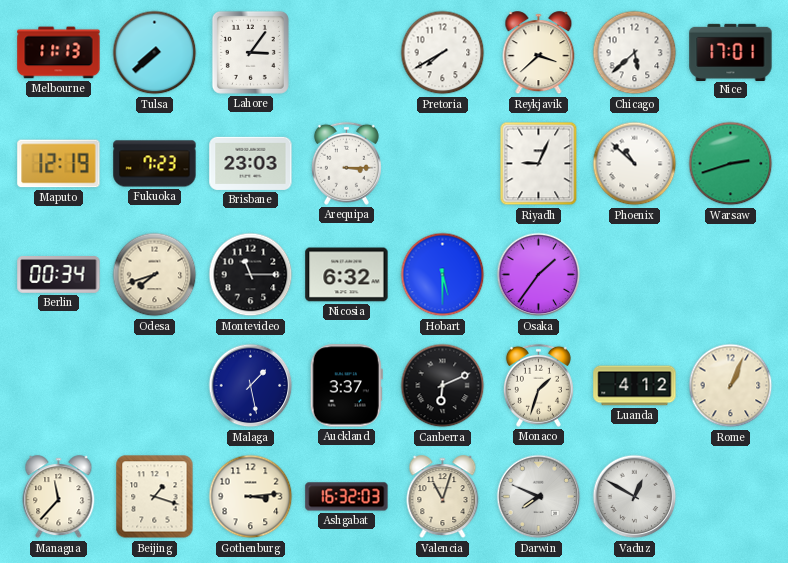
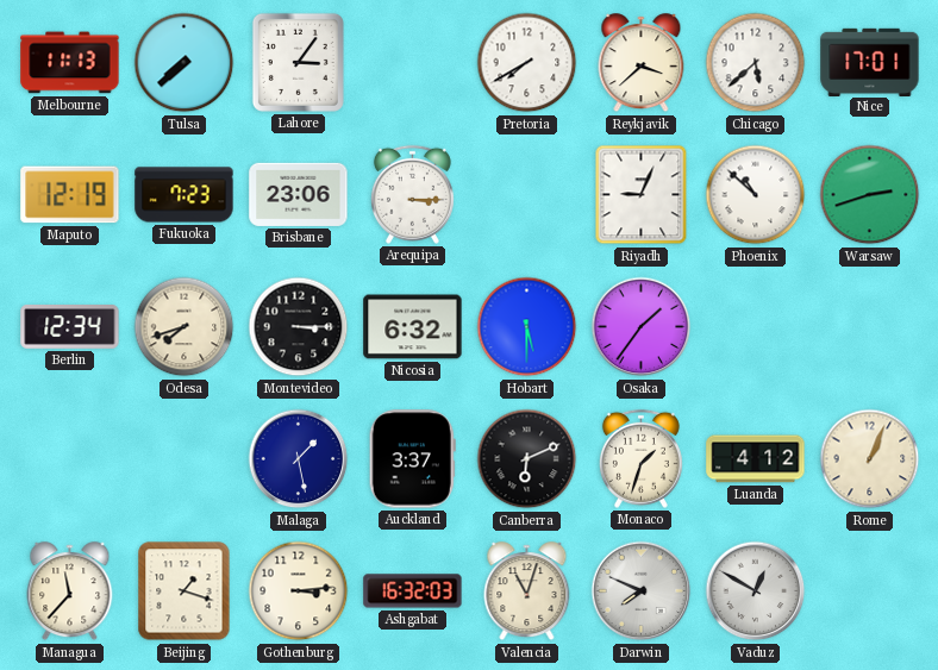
Brisbane: 23:03 -> 23:06 (299, 194)
Berlin: 00:34 -> 12:34 (70, 327)
Montevideo: 11:15 -> 3:15 (299, 327)
